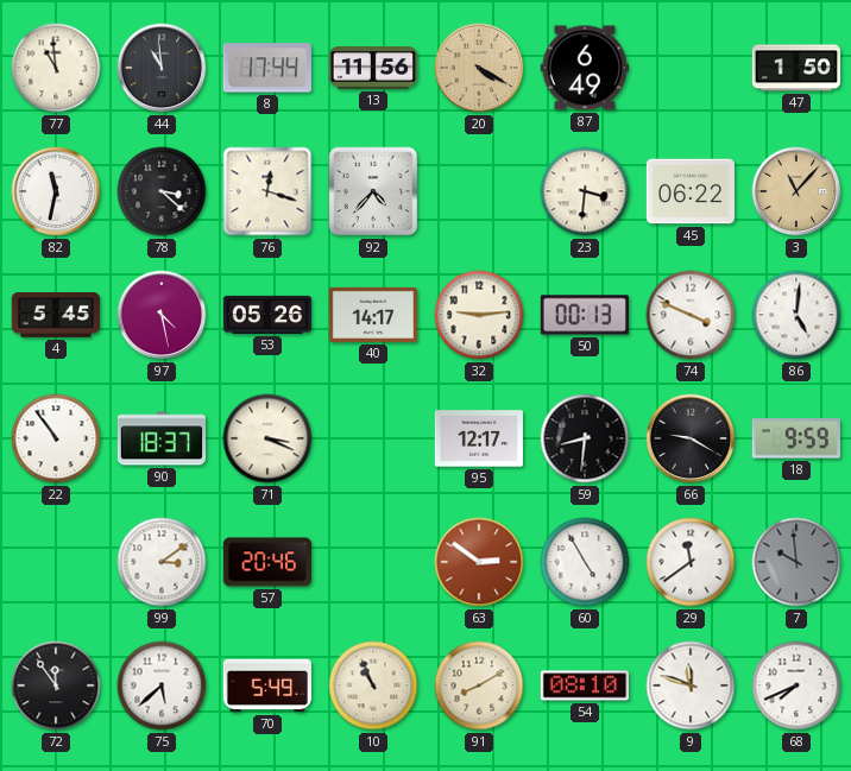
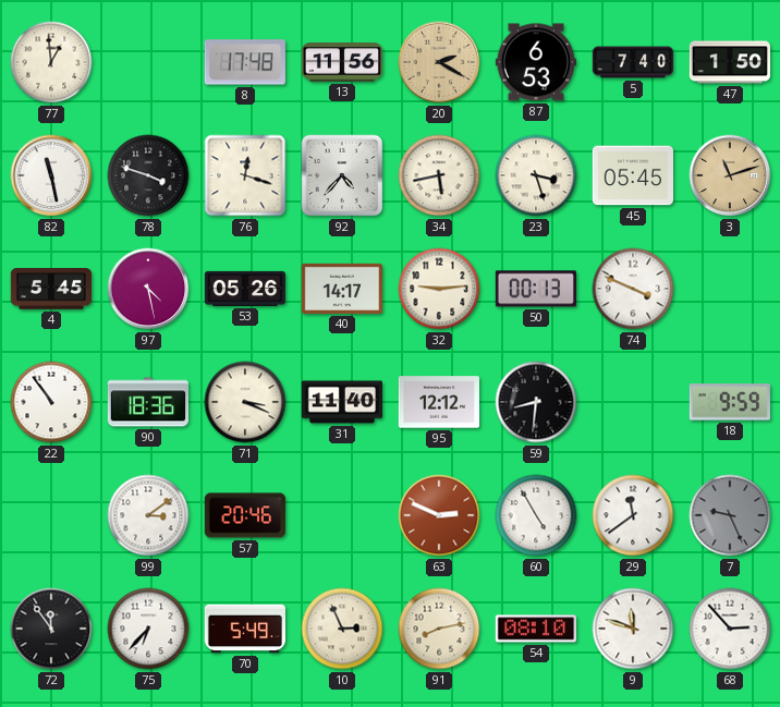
77: 10:59 -> 12:59 (51, 62)
44: 10:59 -> none (162, 68)
8: 17:44 -> 17:48 (245, 62)
20: 4:20 -> 2:20 (439, 62)
87: 6:49 -> 6:53 (536, 62)
5: none -> 7:40 (633, 62)
82: 11:32 -> 11:28 (51, 175)
78: 3:22 -> 3:48 (148, 175)
34: none -> 5:43 (439, 175)
23: 3:31 -> 3:27 (536, 175)
45: 06:22 -> 05:45 (632, 175)
3: 11:07 -> 11:12 (730, 175)
86: 5:01 -> none (796, 315)
90: 18:37 -> 18:36 (147, 402)
31: none -> 11:40 (341, 402)
95: 12:17 -> 12:12 (438, 402)
66: 9:20 -> none (691, 438)
63: 2:51 -> 2:49 (439, 515)
7: 9:59 -> 9:26 (730, 515)
75: 5:38 -> 6:37 (148, 629)
10: 10:56 -> 2:56 (342, 629)
91: 8:10 -> 8:13 (439, 629)
68: 7:41 -> 2:53 (730, 629)
